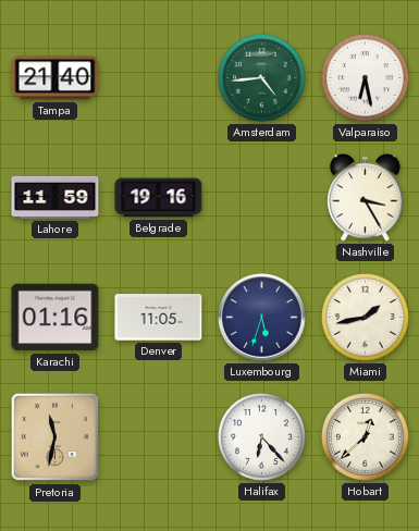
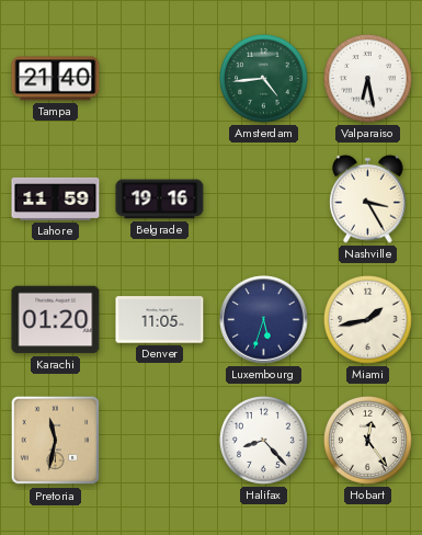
Karachi: 01:16 -> 01:20 (56, 320)
Halifax: 6:23 -> 8:23 (264, 441)
Hobart: 12:38 -> 12:24 (368, 441)
